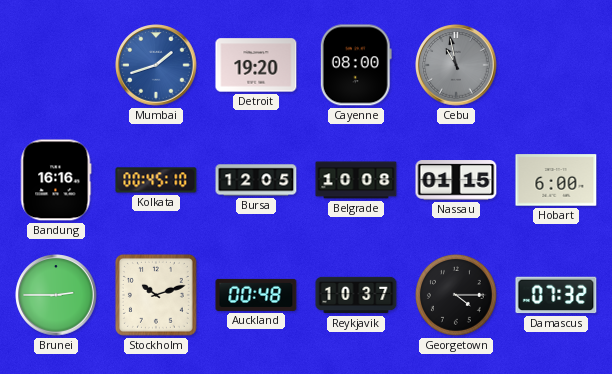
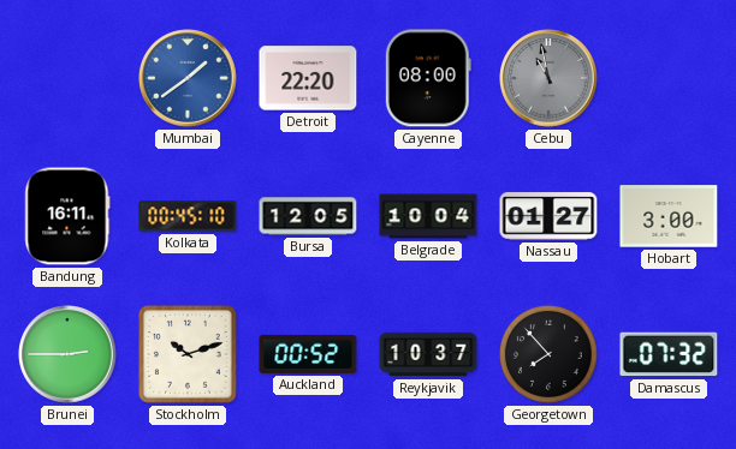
Mumbai: 1:42 -> 1:39 (188, 78)
Detroit: 19:20 -> 22:20 (308, 78)
Bandung: 16:16 -> 16:11 (67, 216)
Belgrade: 10:08 -> 10:04 (428, 216)
Nassau: 01:15 -> 01:27 (548, 216)
Hobart: 6:00 -> 3:00 (669, 216)
Auckland: 00:48 -> 00:52 (308, 354)
Georgetown: 4:15 -> 7:53 (548, 354)
